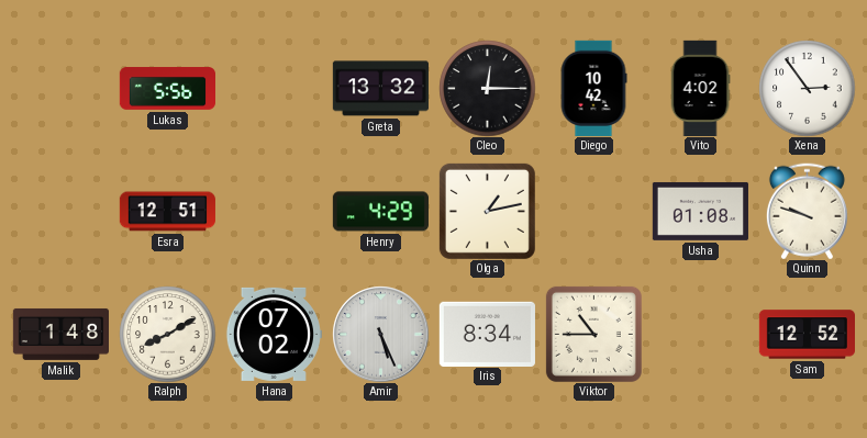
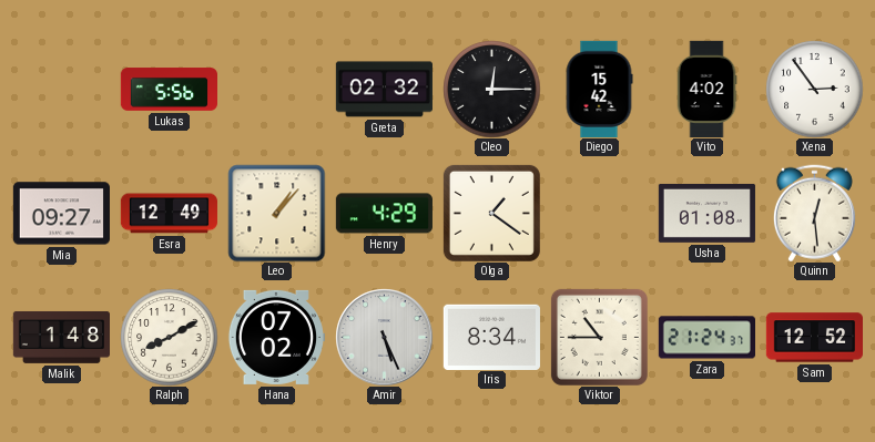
Greta: 13:32 -> 02:32 (384, 90)
Diego: 10:42 -> 15:42 (599, 89)
Mia: none -> 09:27 (61, 214)
Esra: 12:51 -> 12:49 (169, 214)
Leo: none -> 1:07 (276, 213)
Olga: 1:13 -> 1:21 (491, 213)
Quinn: 9:48 -> 12:29 (814, 213)
Zara: none -> 21:24 (706, 338)
